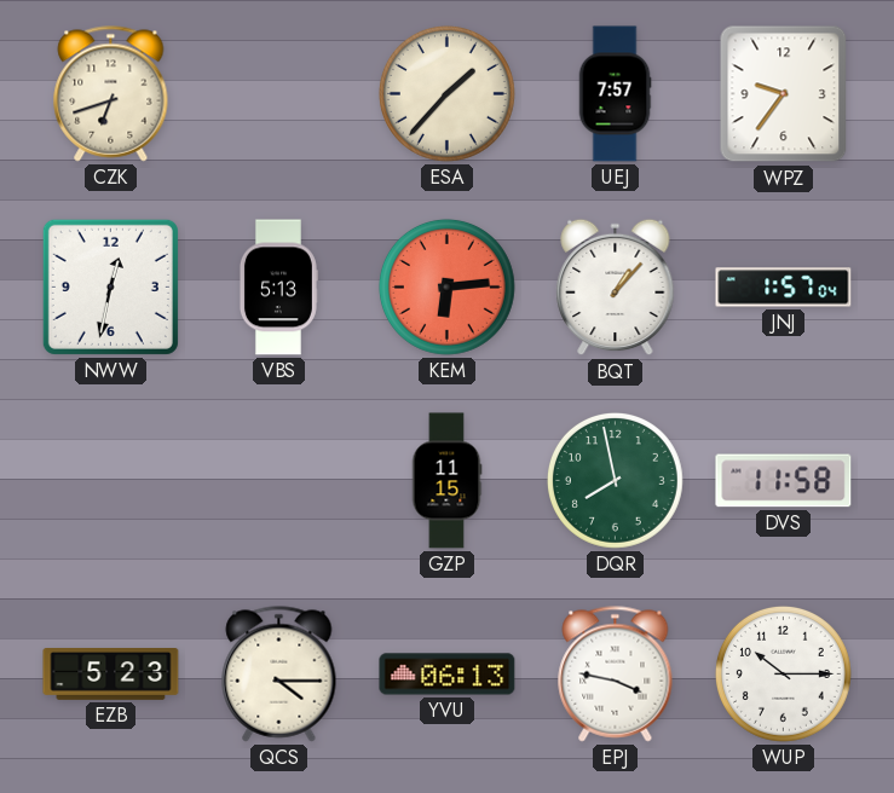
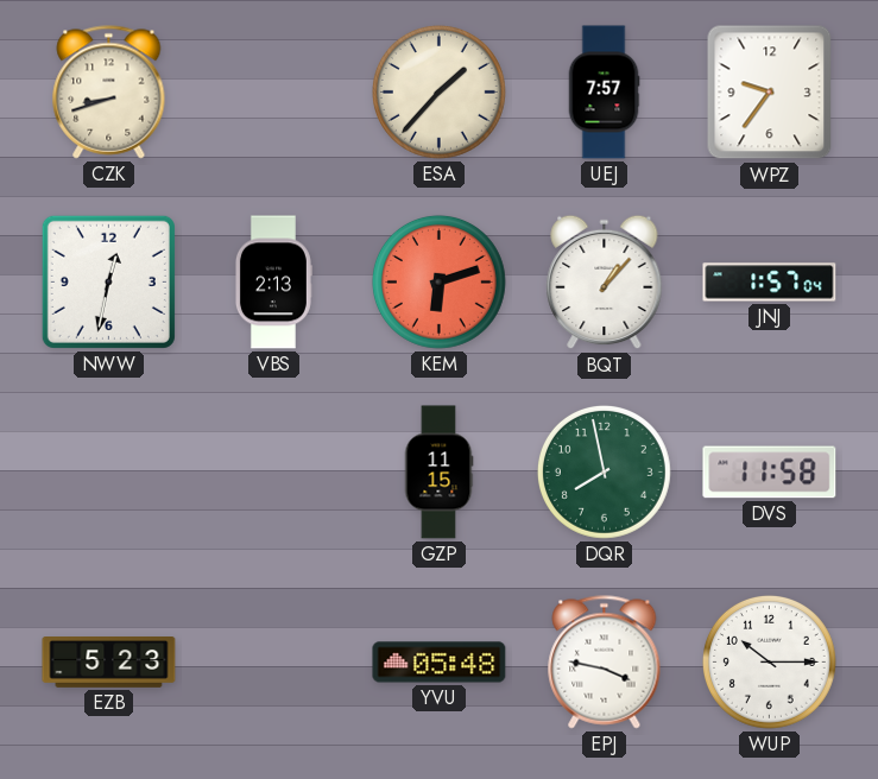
CZK: 6:42 -> 8:42 (109, 93)
VBS: 5:13 -> 2:13 (273, 283)
KEM: 6:14 -> 6:12 (438, 281)
QCS: 4:15 -> none (279, 675)
YVU: 06:13 -> 05:48 (440, 663)
